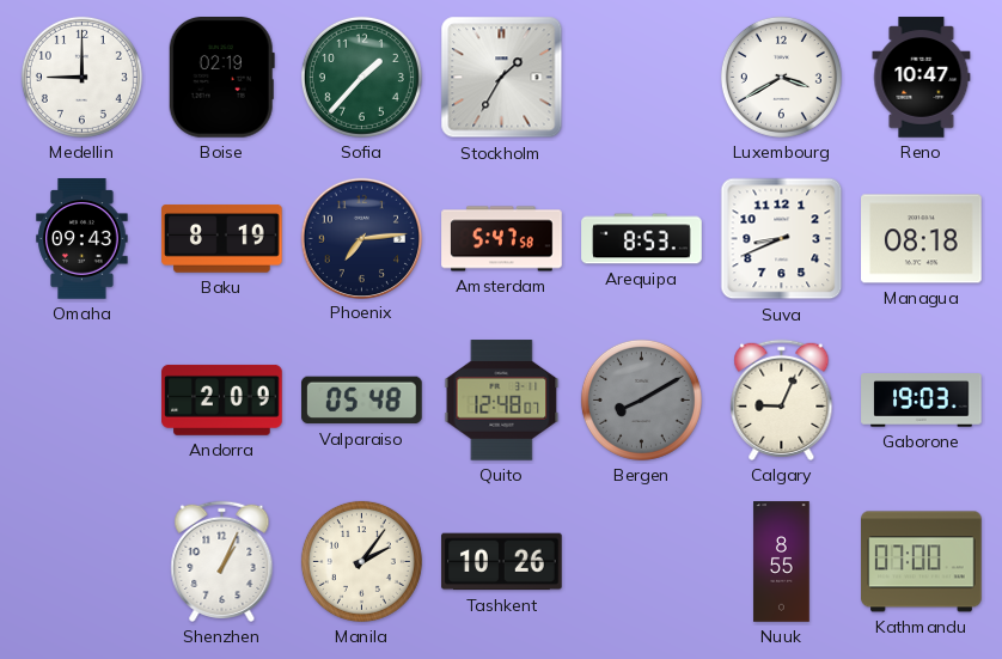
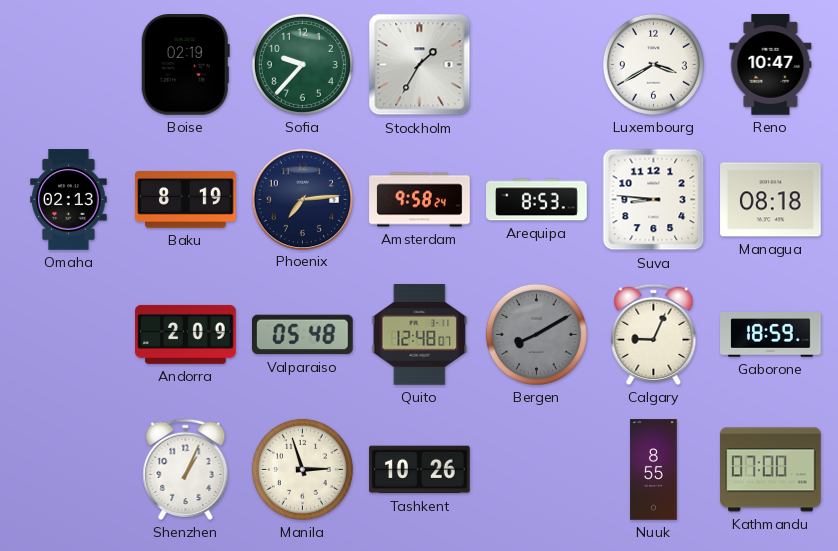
Medellin: 9:00 -> none (81, 77)
Sofia: 1:37 -> 9:37 (302, 64)
Omaha: 09:43 -> 02:13 (69, 200)
Amsterdam: 5:47 -> 9:58 (420, 200)
Suva: 8:41 -> 8:46 (654, 200)
Gaborone: 19:03 -> 18:59 (771, 335)
Manila: 2:06 -> 2:57 (302, 469)
